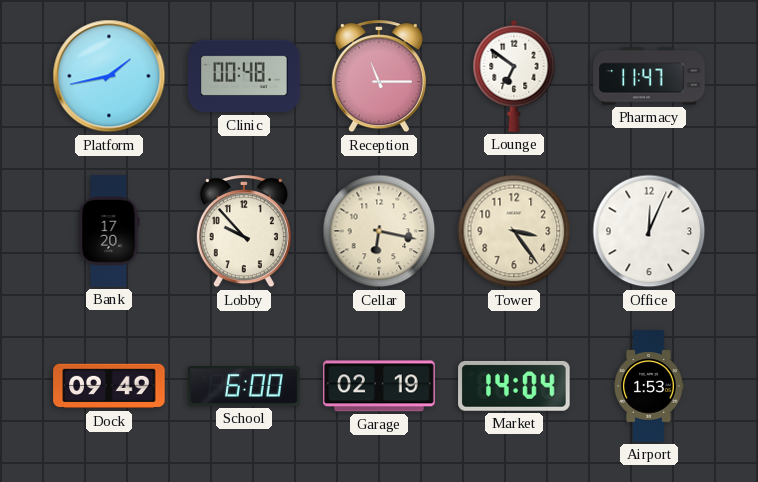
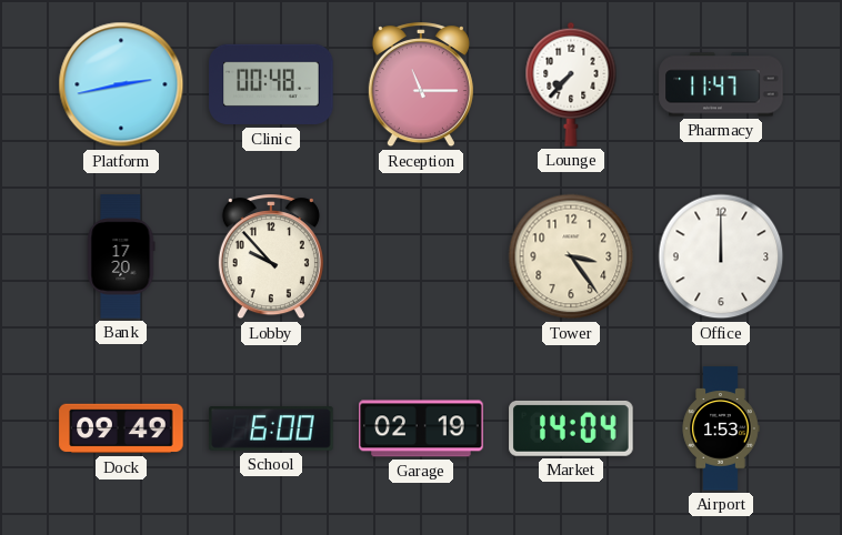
Platform: 1:43 -> 2:43 (121, 84)
Lounge: 6:51 -> 7:37 (571, 84)
Cellar: 6:17 -> none (379, 231)
Office: 12:04 -> 12:00 (721, 256)
